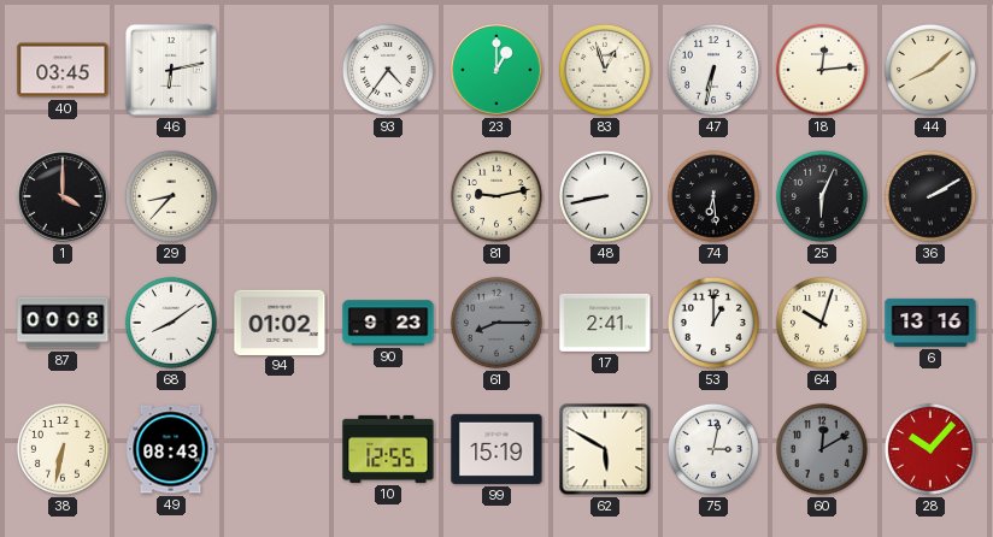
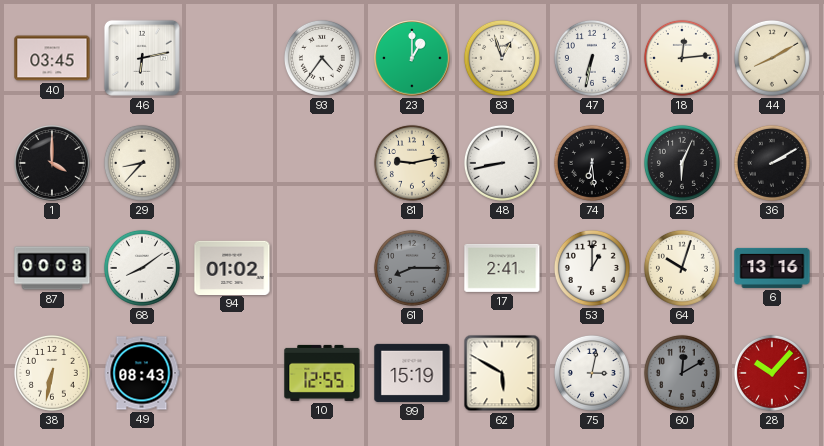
44: 8:08 -> 8:10 (772, 58)
90: 9:23 -> none (388, 323)
